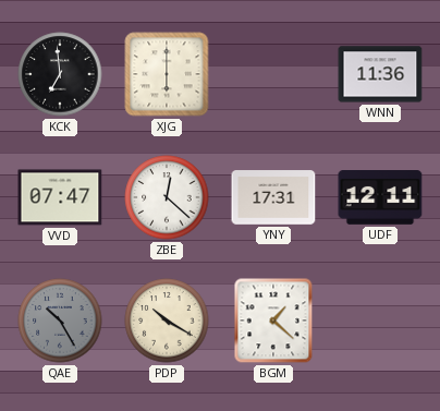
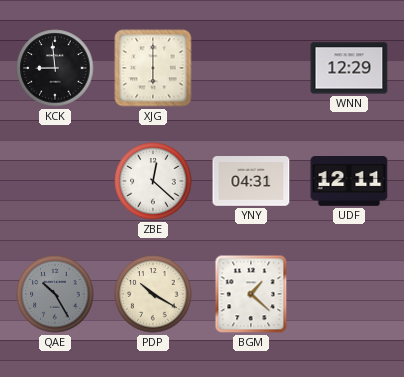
KCK: 6:59 -> 8:59 (55, 68)
WNN: 11:36 -> 12:29 (349, 68)
VVD: 07:47 -> none (60, 197)
YNY: 17:31 -> 04:31 (251, 181)
